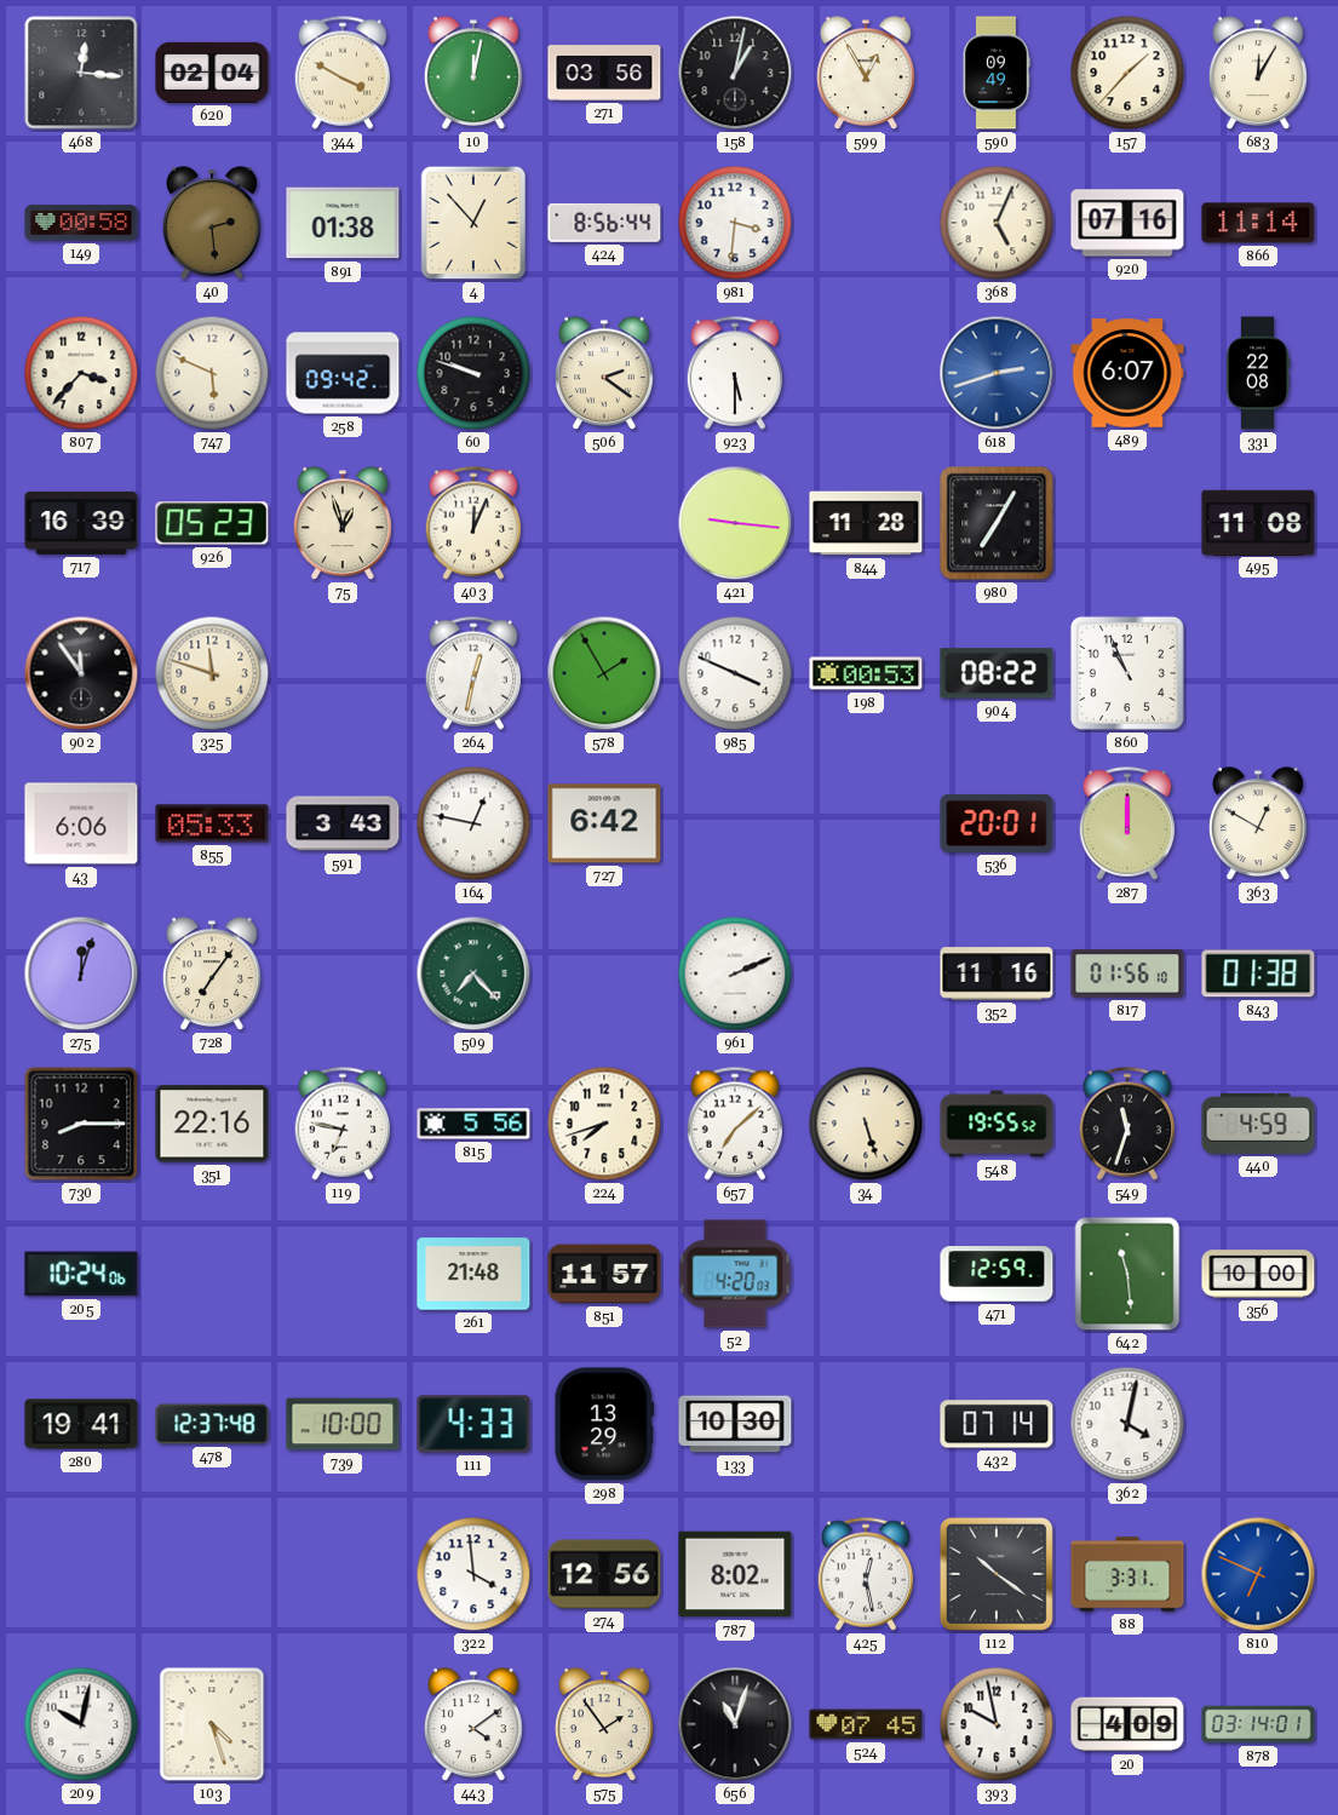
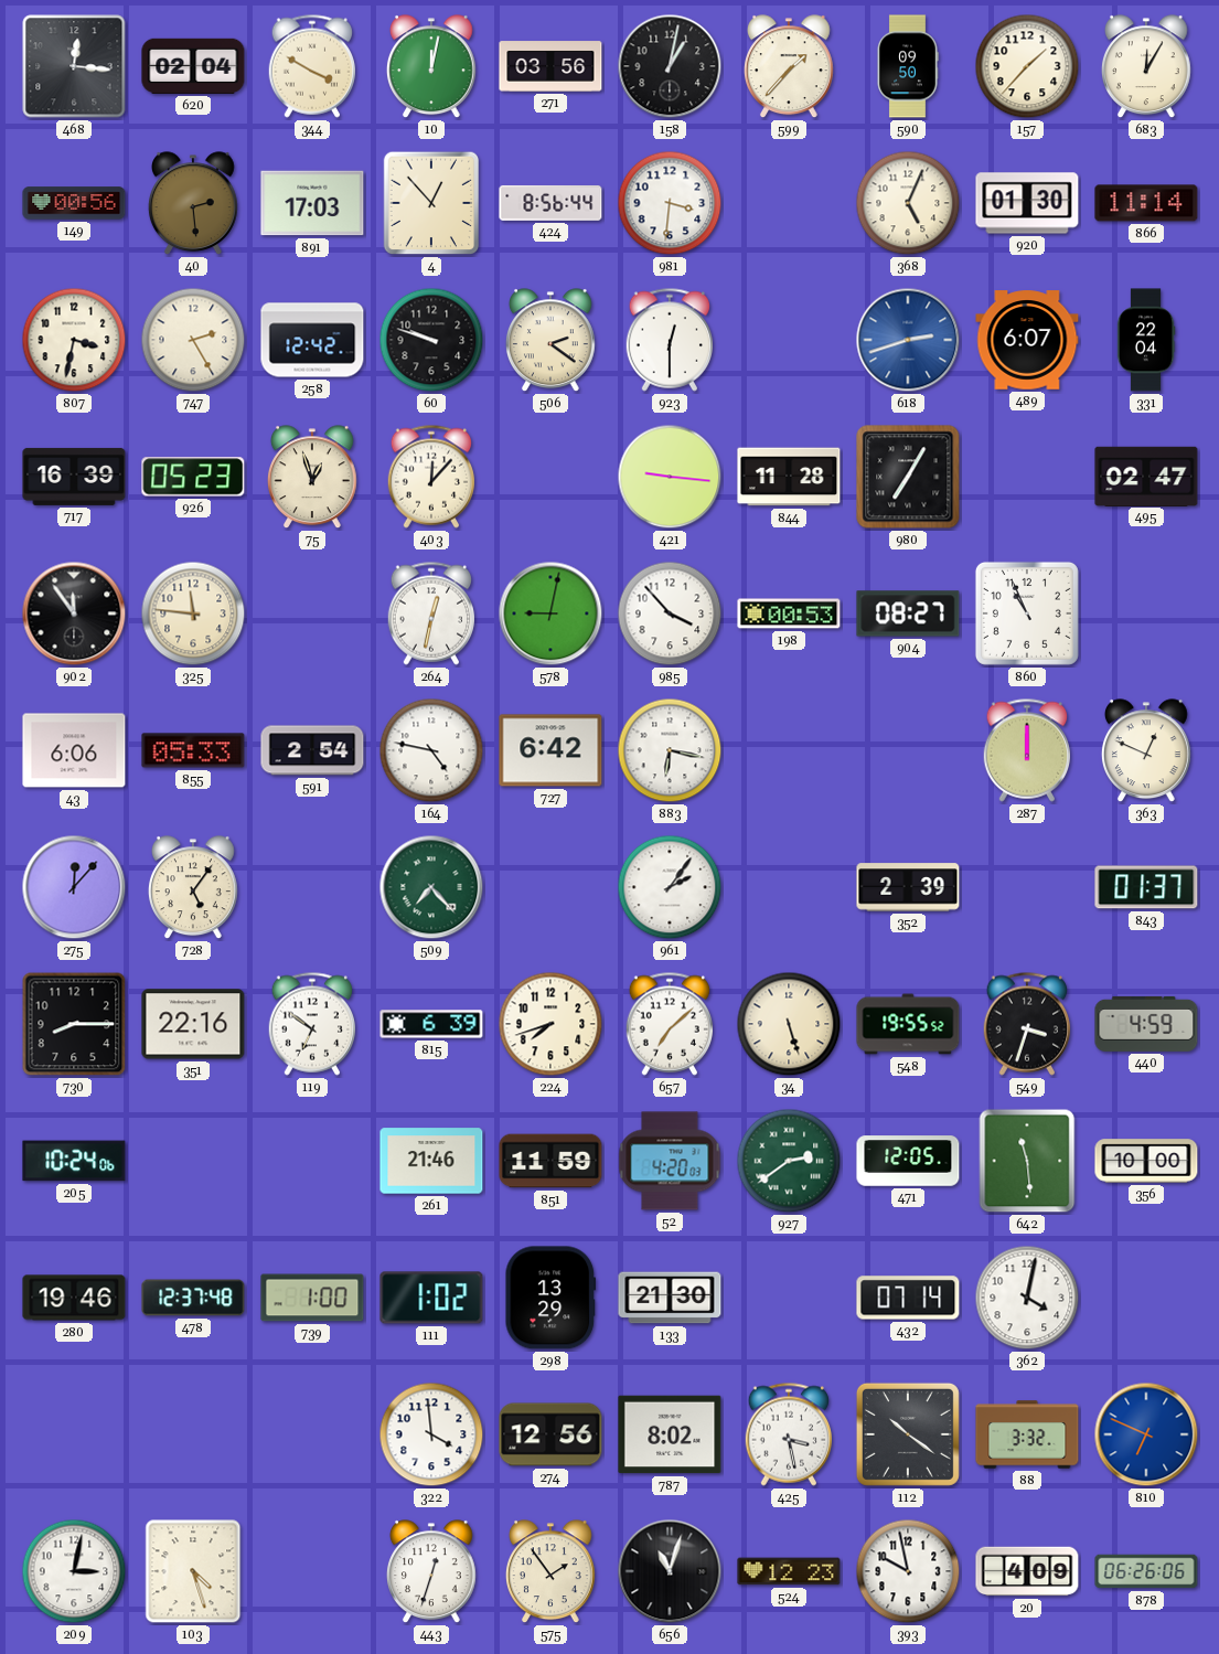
599: 12:55 -> 1:37 (789, 67)
590: 09:49 -> 09:50 (908, 66)
149: 00:58 -> 00:56 (74, 203)
891: 01:38 -> 17:03 (312, 203)
920: 07:16 -> 01:30 (1027, 203)
807: 3:37 -> 3:32 (74, 340)
747: 5:49 -> 2:25 (193, 340)
258: 09:42 -> 12:42 (312, 340)
923: 5:30 -> 12:30 (669, 340)
331: 22:08 -> 22:04 (1146, 340)
403: 12:04 -> 12:07 (430, 477)
495: 11:08 -> 02:47 (1146, 476)
325: 11:48 -> 11:46 (193, 613)
578: 1:55 -> 9:02 (550, 613)
985: 3:49 -> 3:53 (670, 613)
904: 08:22 -> 08:27 (908, 613)
591: 3:43 -> 2:54 (312, 750)
164: 12:47 -> 4:47 (431, 750)
883: none -> 6:17 (670, 750)
536: 20:01 -> none (997, 823)
363: 12:50 -> 12:49 (1146, 751)
275: 12:03 -> 12:07 (74, 887)
728: 7:06 -> 5:06 (193, 888)
961: 2:11 -> 2:06 (670, 887)
352: 11:16 -> 2:39 (908, 887)
817: 01:56 -> none (1127, 973)
843: 01:38 -> 01:37 (1146, 887)
119: 6:47 -> 6:51 (311, 1024)
815: 5:56 -> 6:39 (431, 1024)
549: 11:33 -> 3:33 (1026, 1024)
261: 21:48 -> 21:46 (431, 1161)
851: 11:57 -> 11:59 (550, 1161)
927: none -> 2:39 (789, 1161)
471: 12:59 -> 12:05 (908, 1161)
280: 19:41 -> 19:46 (74, 1298)
739: 10:00 -> 1:00 (312, 1298)
111: 4:33 -> 1:02 (431, 1298)
133: 10:30 -> 21:30 (670, 1298)
425: 12:28 -> 3:28 (788, 1434)
88: 3:31 -> 3:32 (1027, 1434)
209: 10:02 -> 3:02 (74, 1571)
443: 4:09 -> 12:33 (431, 1572)
524: 07:45 -> 12:23 (789, 1571)
878: 03:14 -> 06:26 (1146, 1571)
